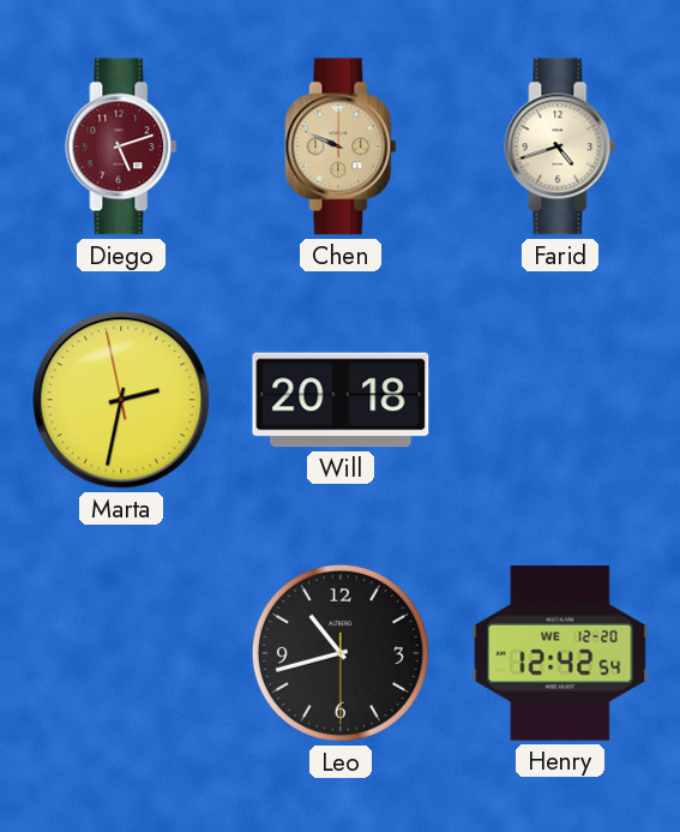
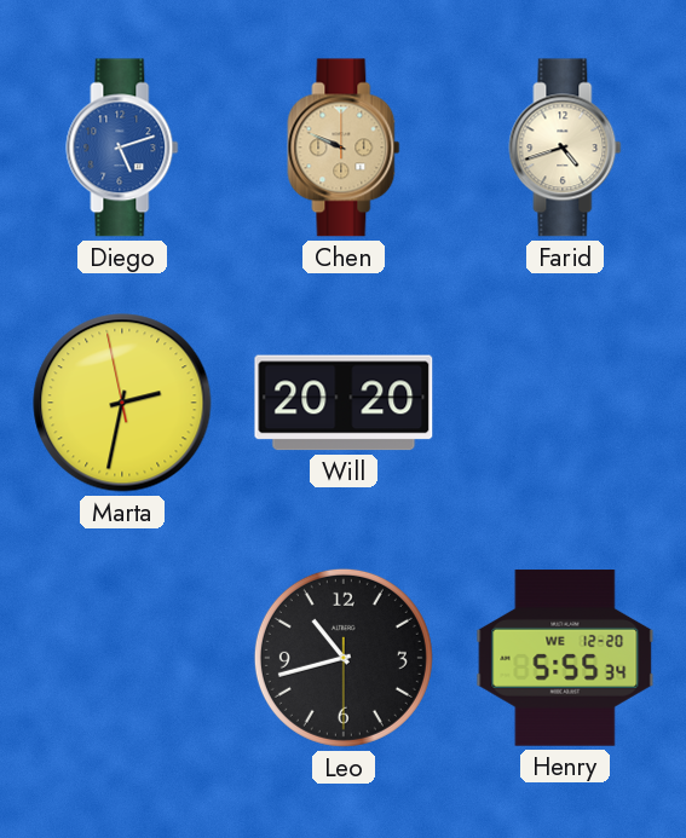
Diego dial: burgundy -> blue (122, 148)
Will: 20:18 -> 20:20 (344, 403)
Henry: 12:42 -> 5:55 (565, 658)
